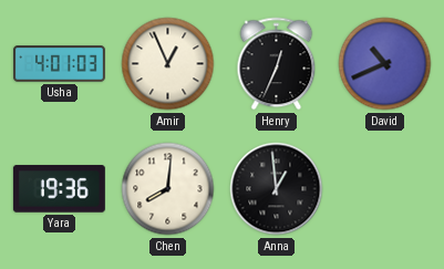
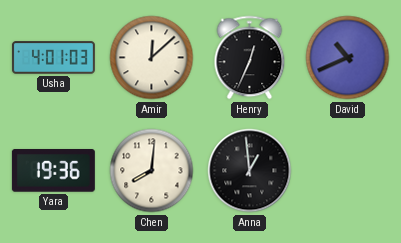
Amir: 12:56 -> 12:08 (152, 58)
